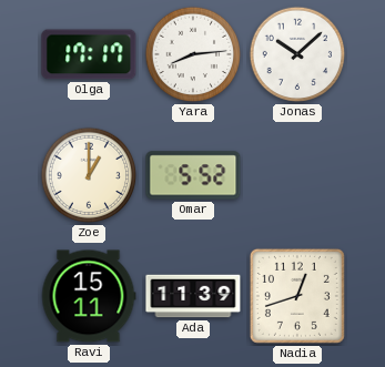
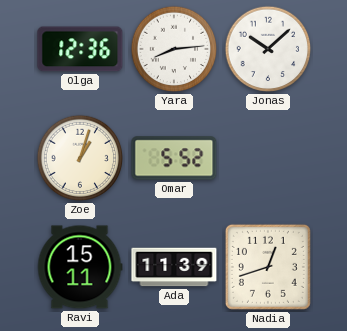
Olga: 17:17 -> 12:36 (80, 49)
Zoe: 1:00 -> 1:03 (80, 158)
